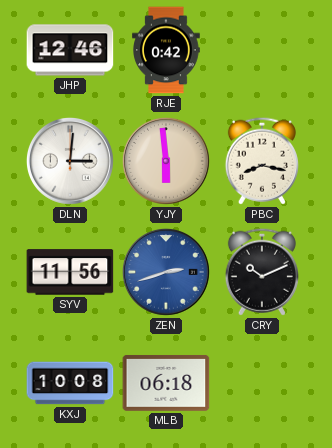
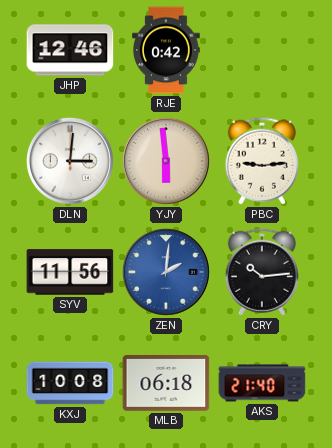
PBC: 8:17 -> 9:14 (262, 161)
ZEN: 2:42 -> 2:01 (166, 272)
CRY: 10:11 -> 10:14 (262, 272)
AKS: none -> 21:40 (262, 383)
